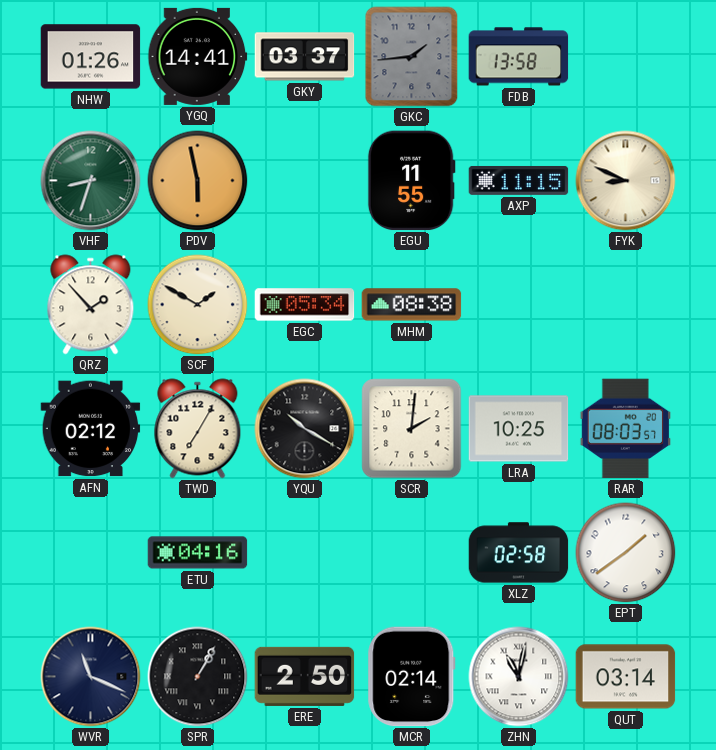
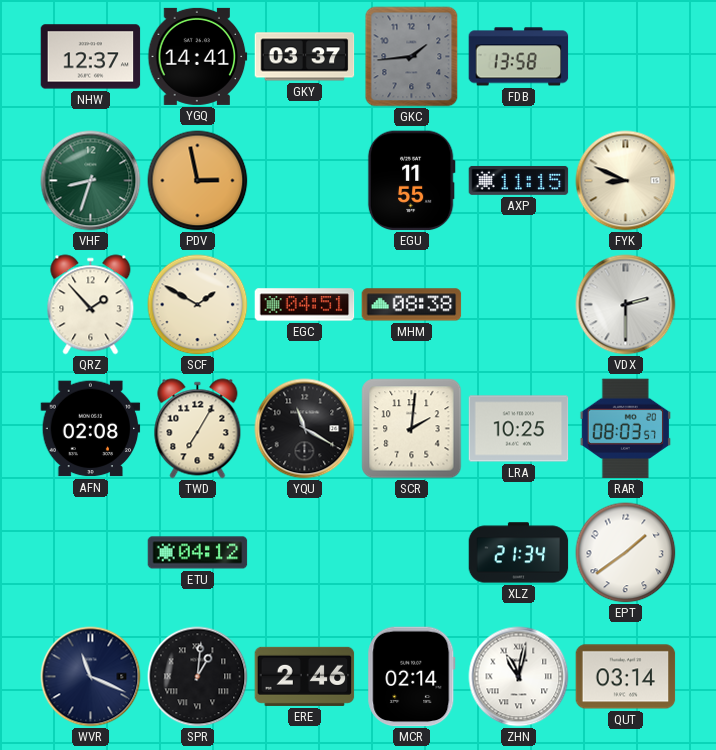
NHW: 01:26 -> 12:37 (91, 57)
PDV: 5:58 -> 2:58 (198, 181)
EGC: 05:34 -> 04:51 (305, 305)
VDX: none -> 2:30 (626, 305)
AFN: 02:12 -> 02:08 (91, 429)
YQU: 10:20 -> 11:20 (305, 429)
ETU: 04:16 -> 04:12 (198, 553)
XLZ: 02:58 -> 21:34 (519, 553)
SPR: 1:05 -> 1:01 (198, 677)
ERE: 2:50 -> 2:46 (305, 676)
